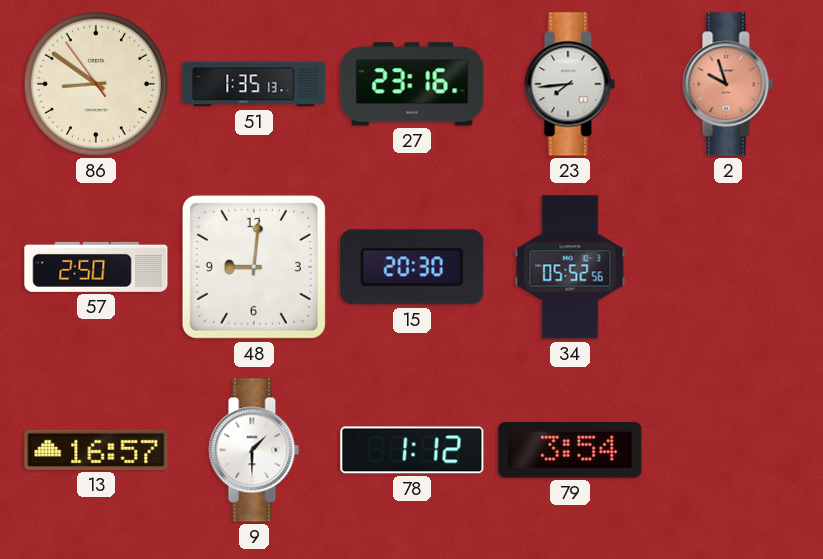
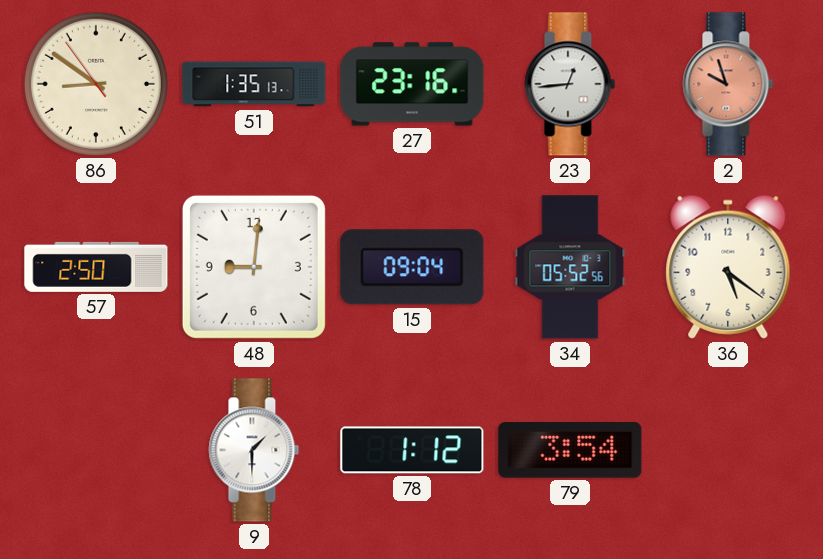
23: 7:44 -> 12:44 (570, 84)
15: 20:30 -> 09:04 (412, 267)
36: none -> 5:21 (728, 267)
13: 16:57 -> none (96, 450)
